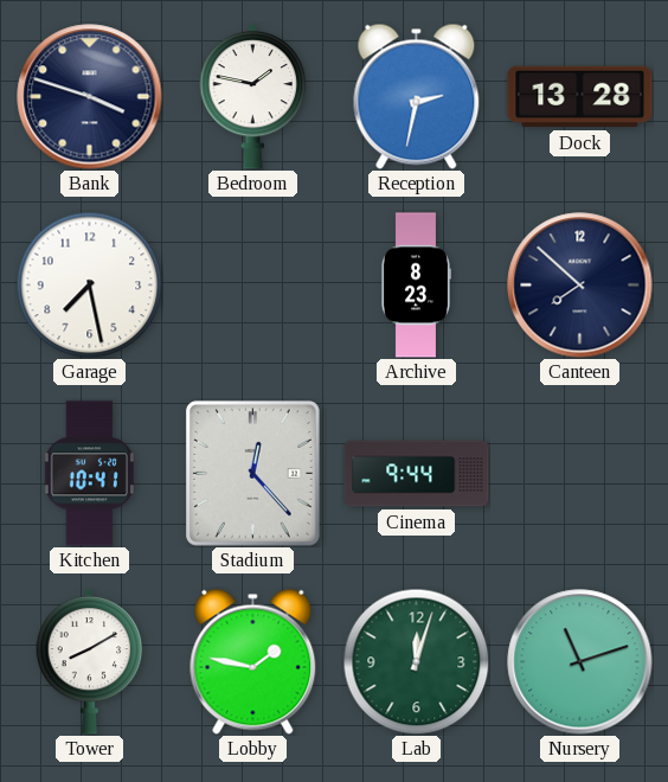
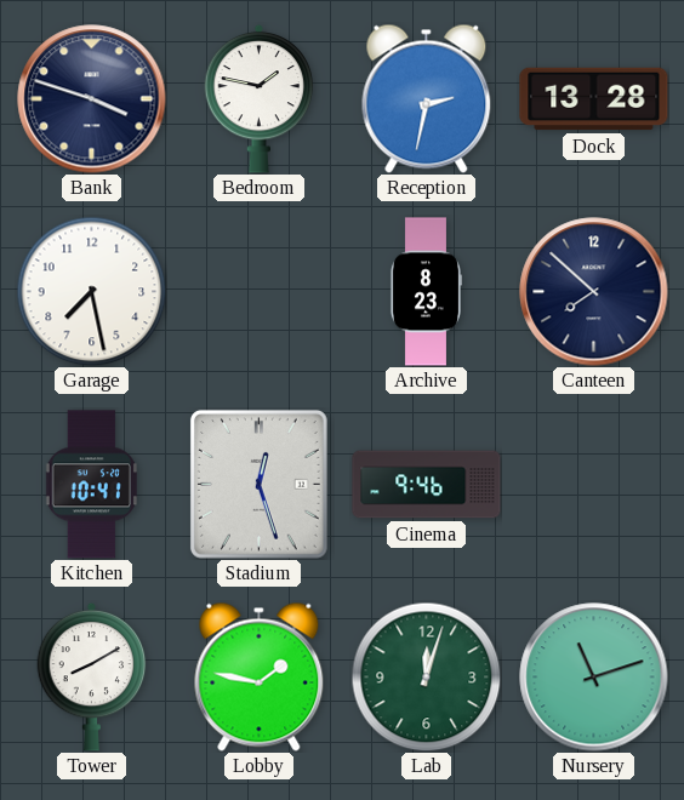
Stadium: 12:23 -> 12:27 (258, 484)
Cinema: 9:44 -> 9:46 (427, 485)
